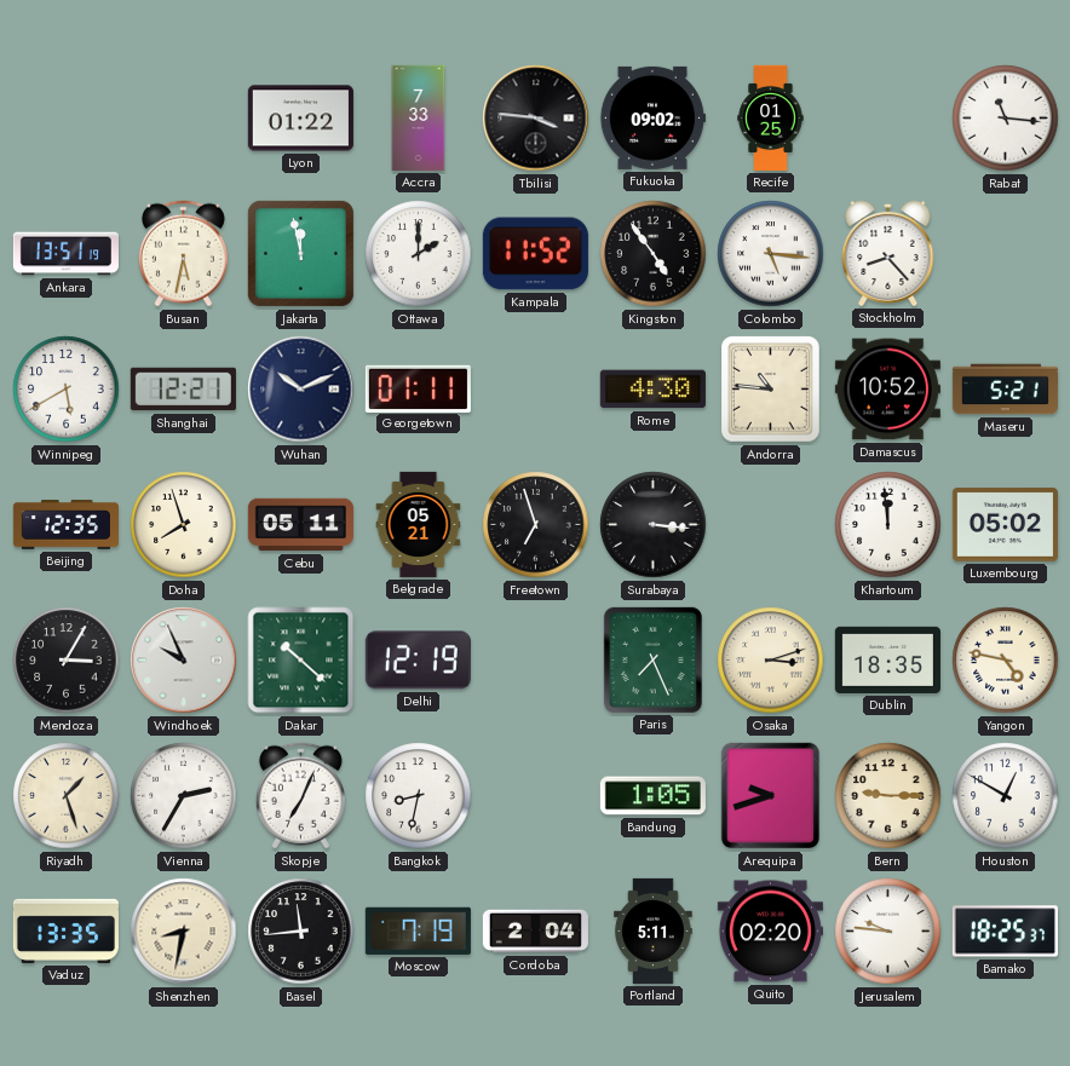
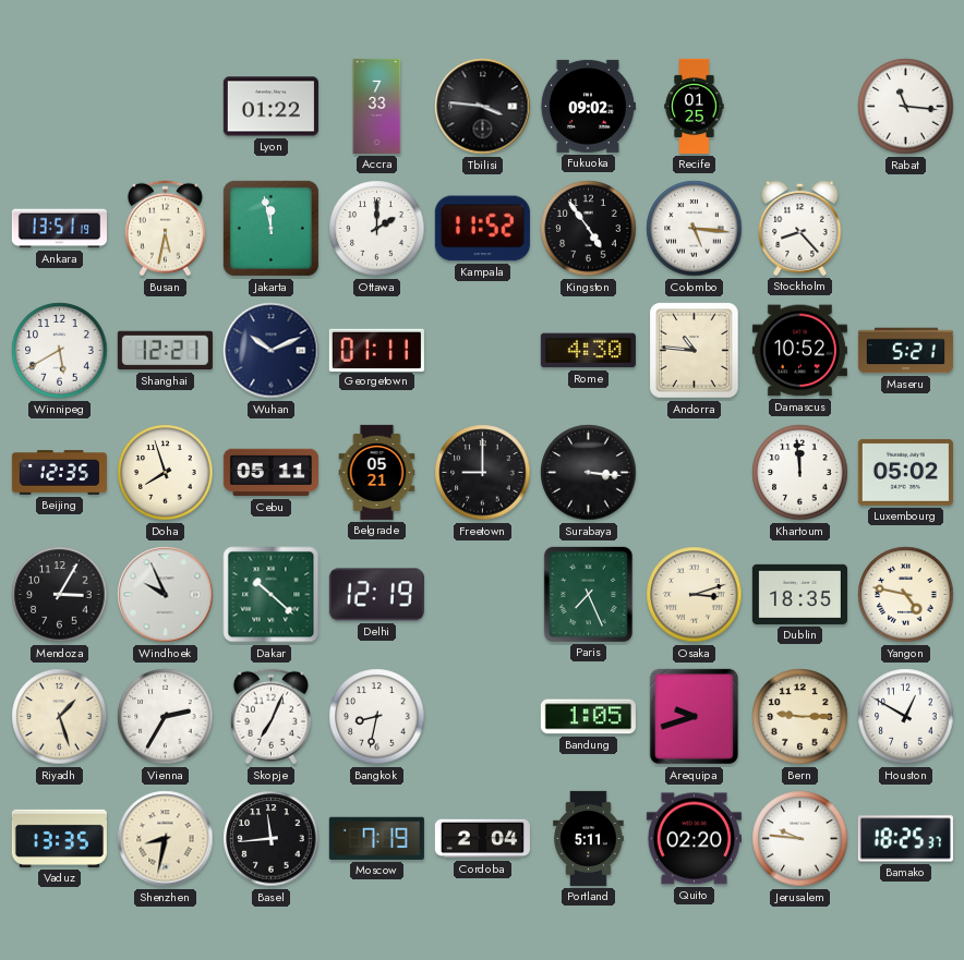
Freetown: 6:57 -> 9:00 (483, 473)
